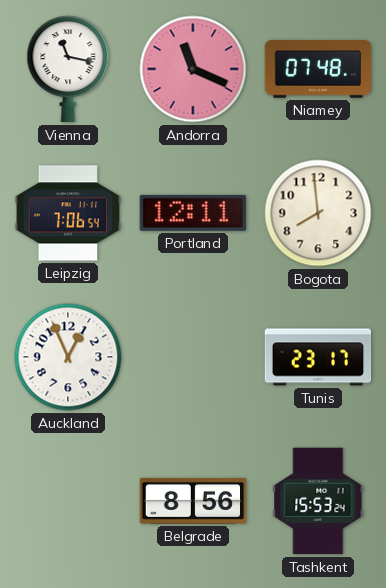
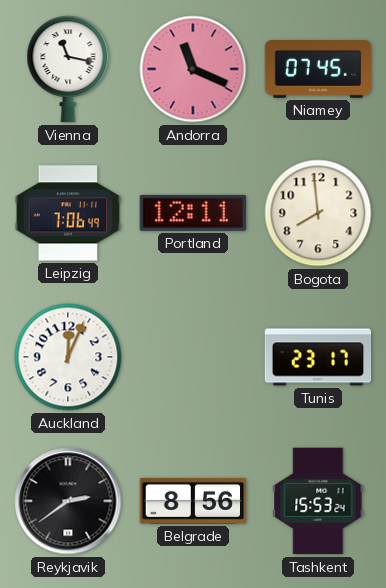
Niamey: 07:48 -> 07:45 (318, 69)
Leipzig: 7:06:54 -> 7:06:49 (68, 213)
Auckland: 12:56 -> 12:04 (68, 357)
Reykjavik: none -> 2:39 (68, 501)
